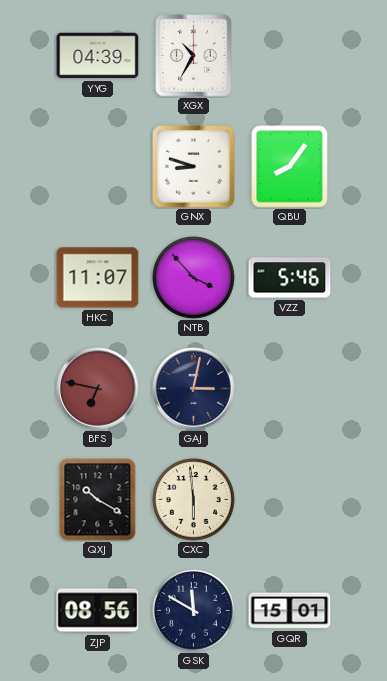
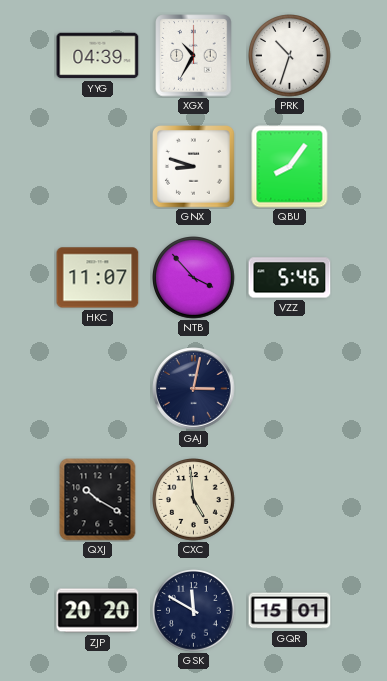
PRK: none -> 10:33 (290, 56)
BFS: 6:47 -> none (98, 389)
CXC: 5:59 -> 4:59 (194, 500)
ZJP: 08:56 -> 20:20 (98, 611)
